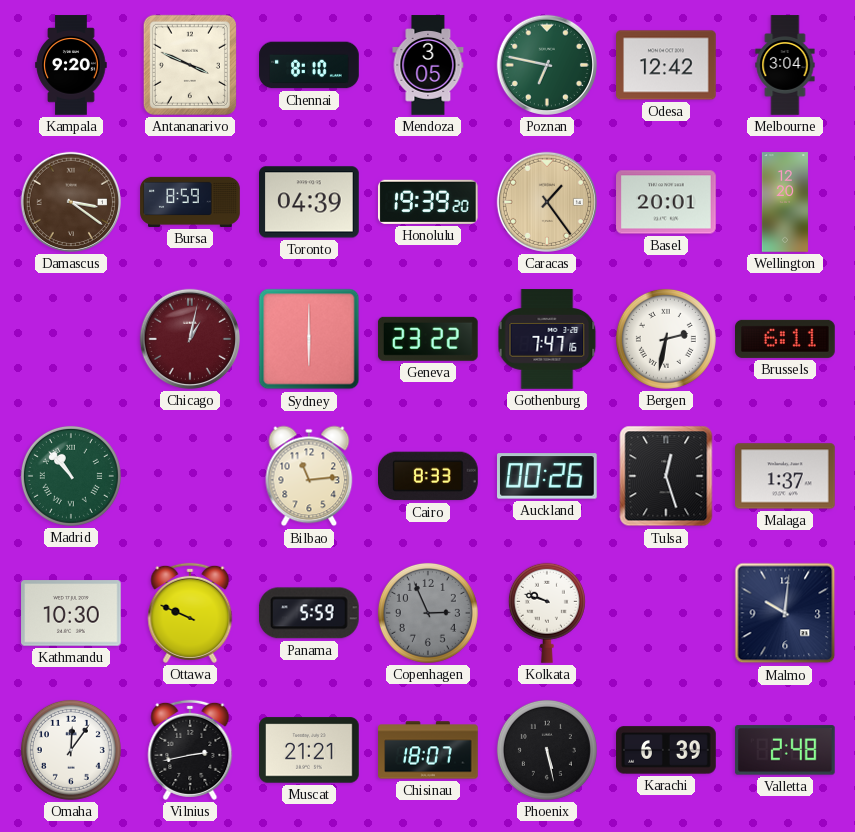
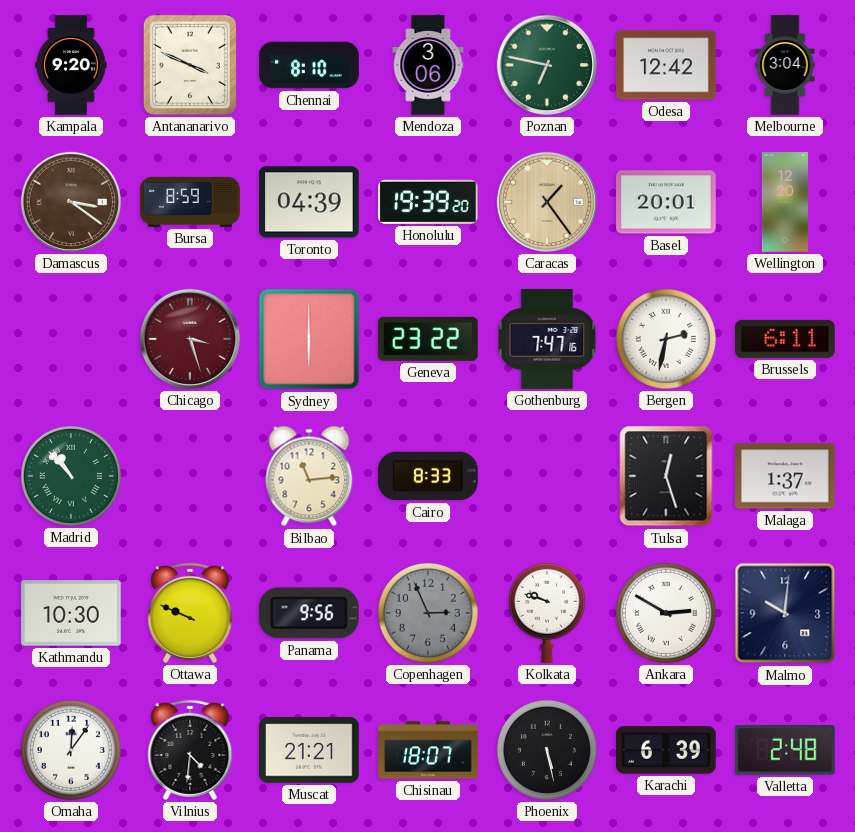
Mendoza: 3:05 -> 3:06 (428, 65)
Chicago: 1:02 -> 3:27 (190, 339)
Auckland: 00:26 -> none (548, 476)
Panama: 5:59 -> 9:56 (309, 613)
Ankara: none -> 2:50 (666, 613)
Vilnius: 2:43 -> 4:31 (190, 750)
